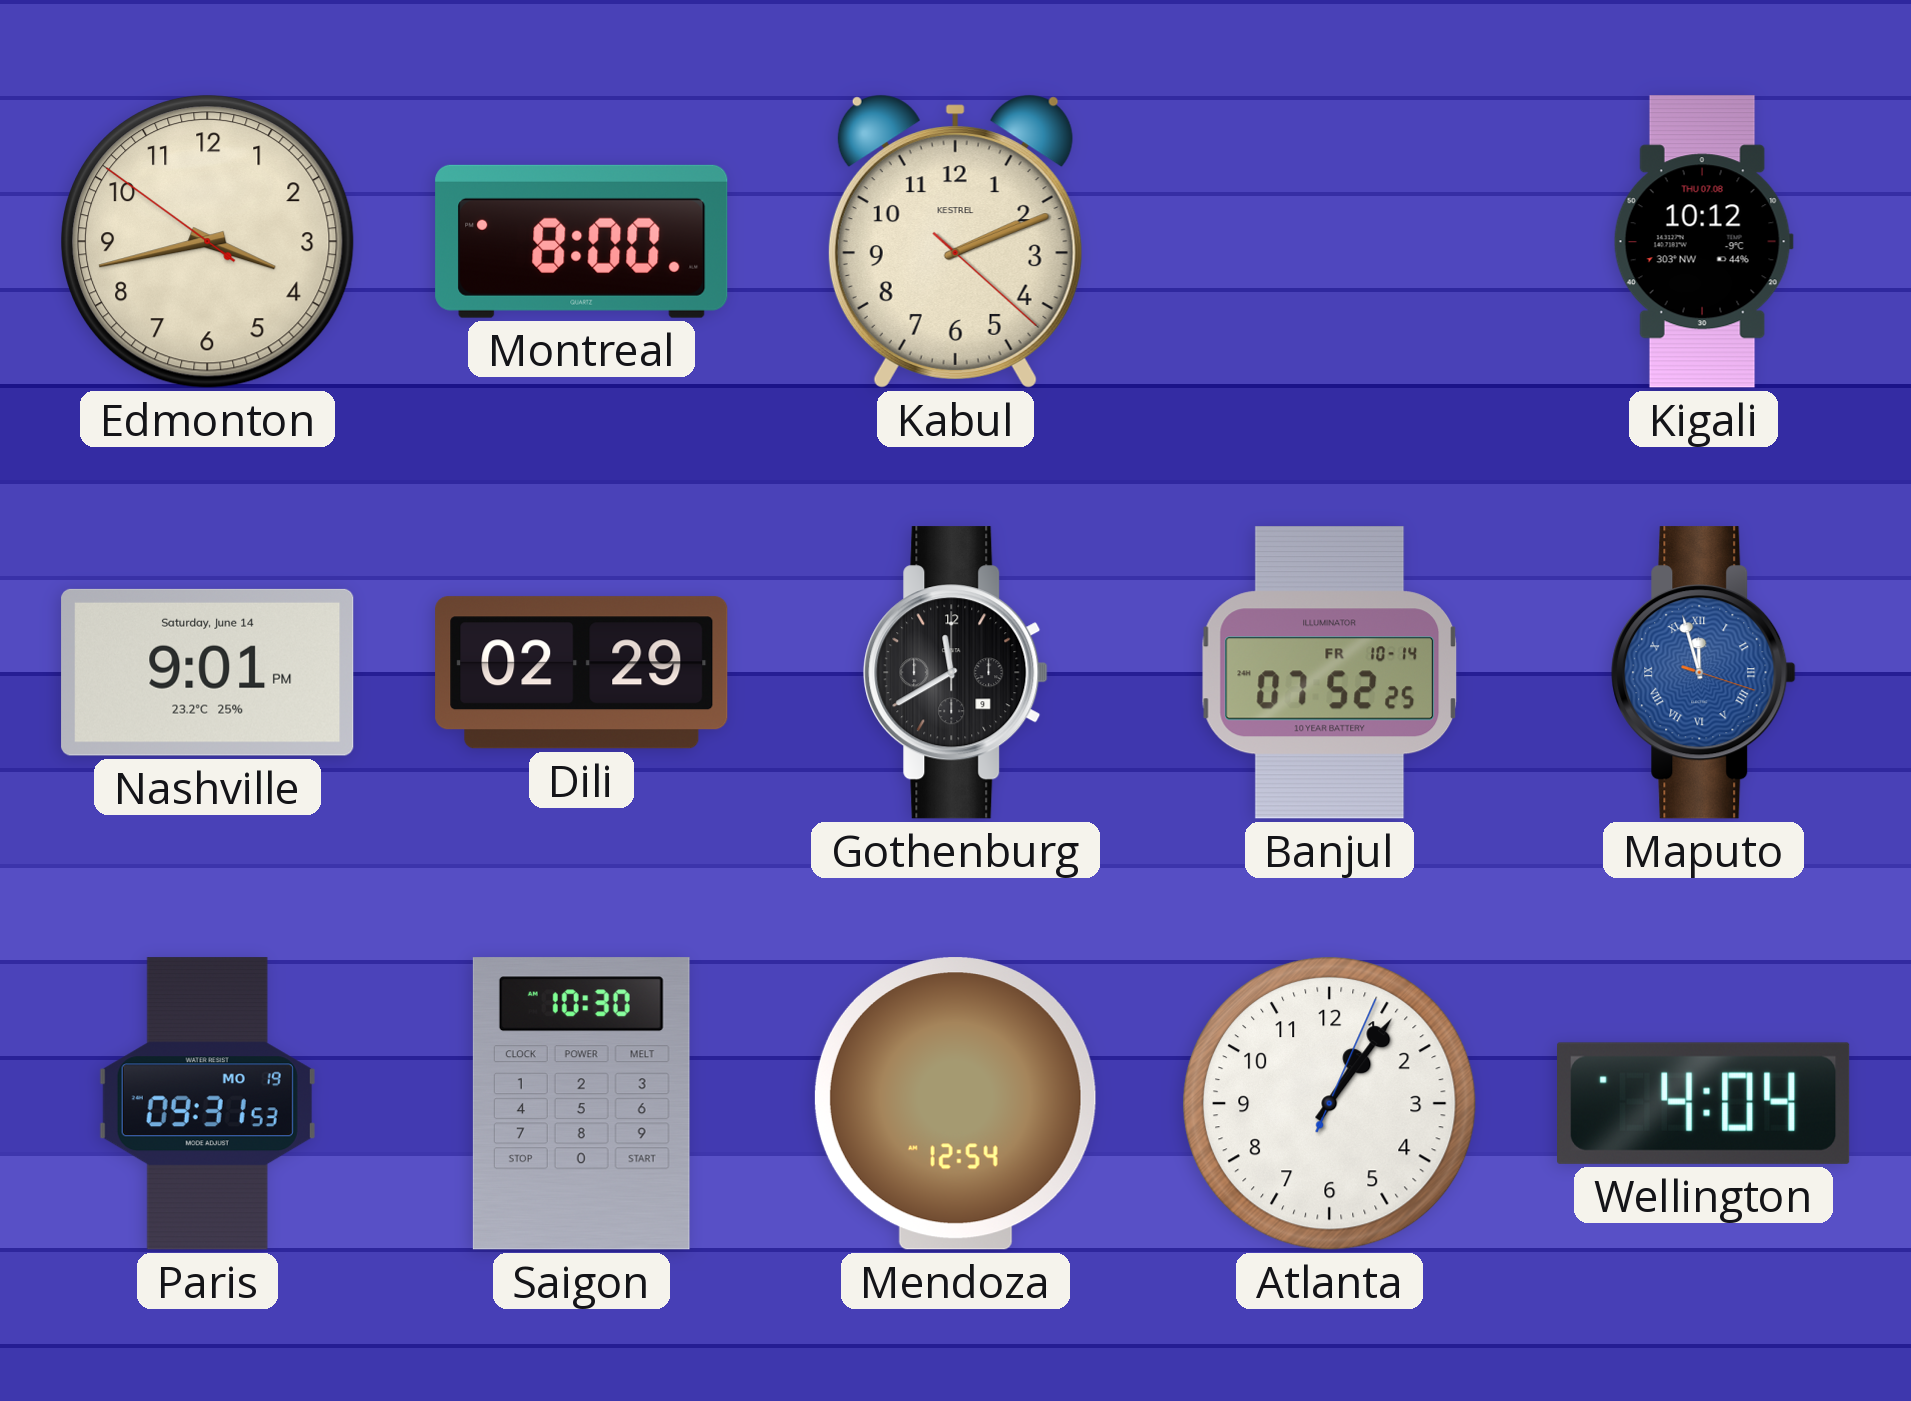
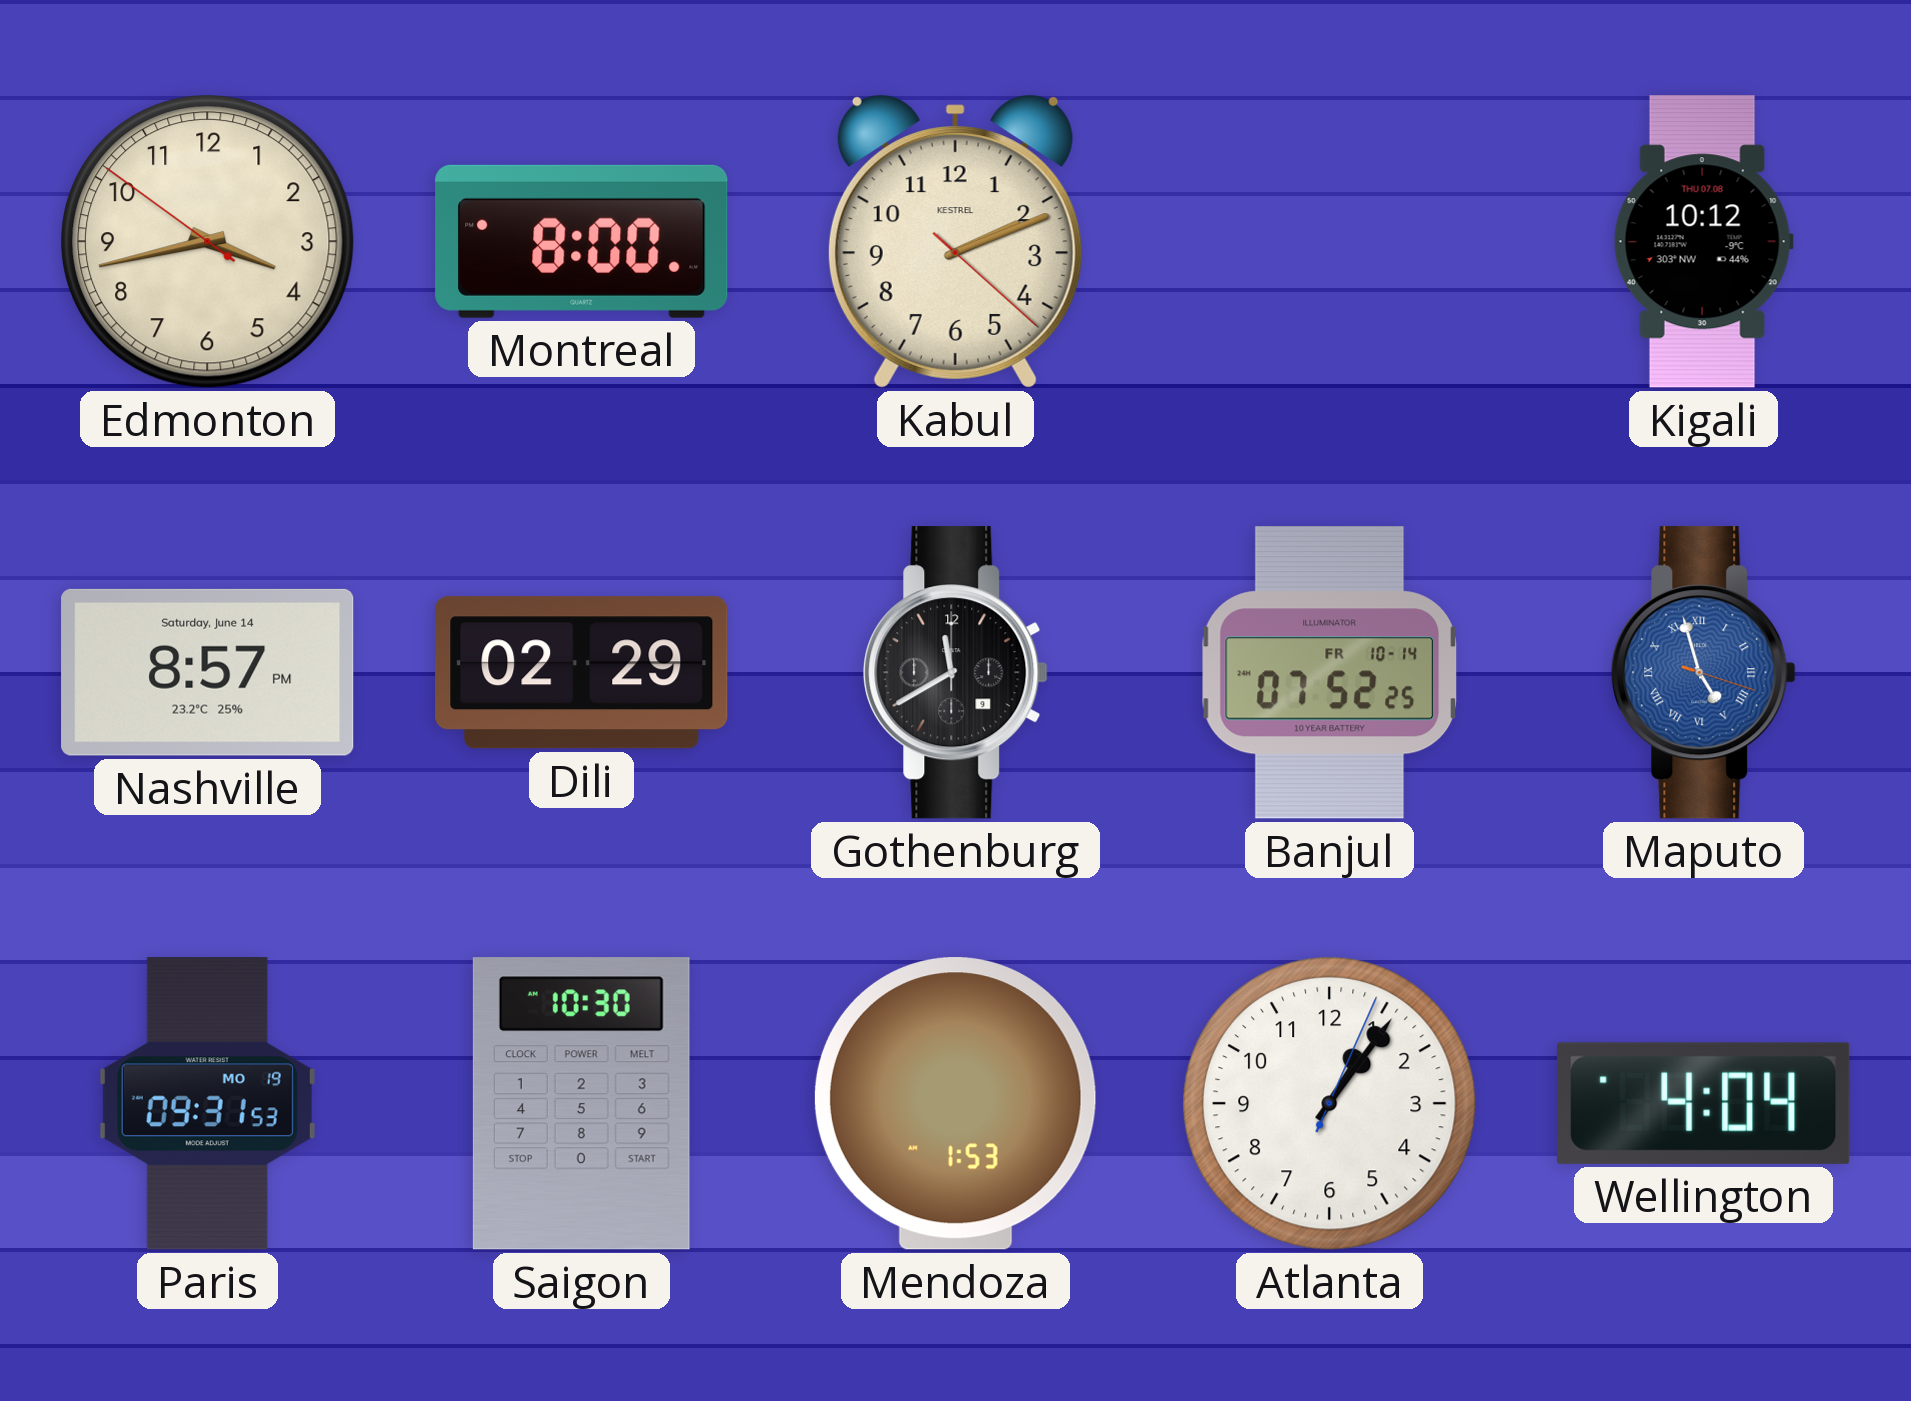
Nashville: 9:01 -> 8:57 (208, 672)
Maputo: 11:57 -> 4:57 (1704, 673)
Mendoza: 12:54 -> 1:53 (955, 1104)
